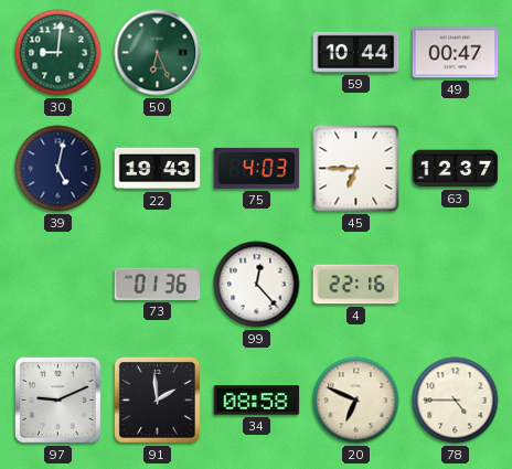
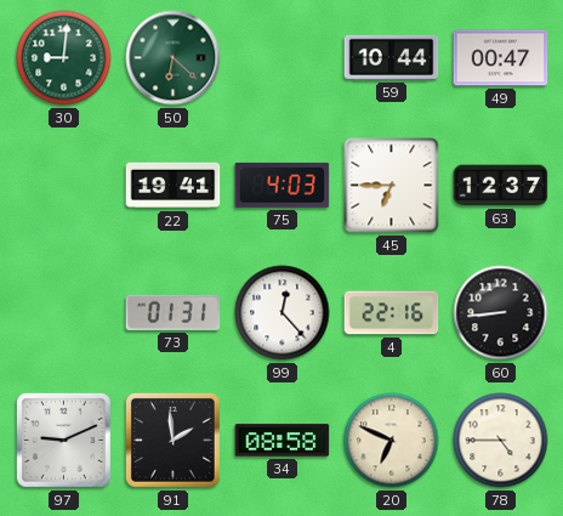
50: 6:26 -> 6:22 (174, 58)
39: 5:02 -> none (58, 169)
22: 19:43 -> 19:41 (174, 186)
73: 01:36 -> 01:31 (174, 312)
60: none -> 8:44 (501, 313)
